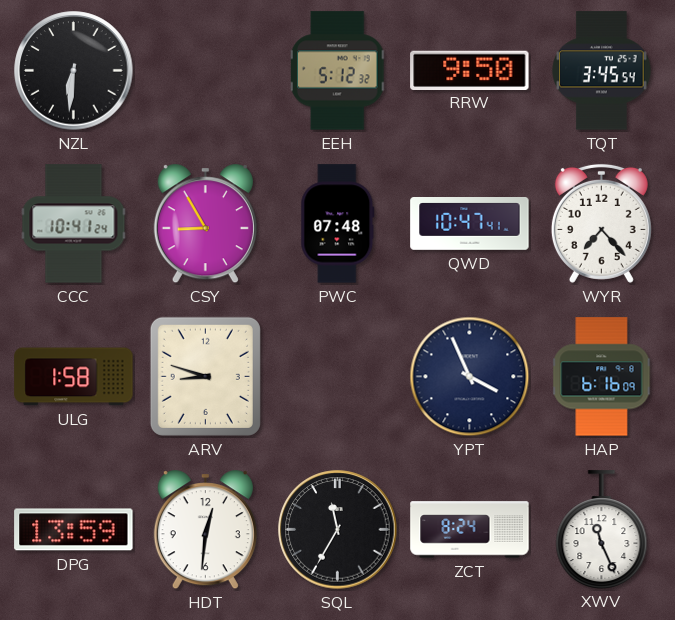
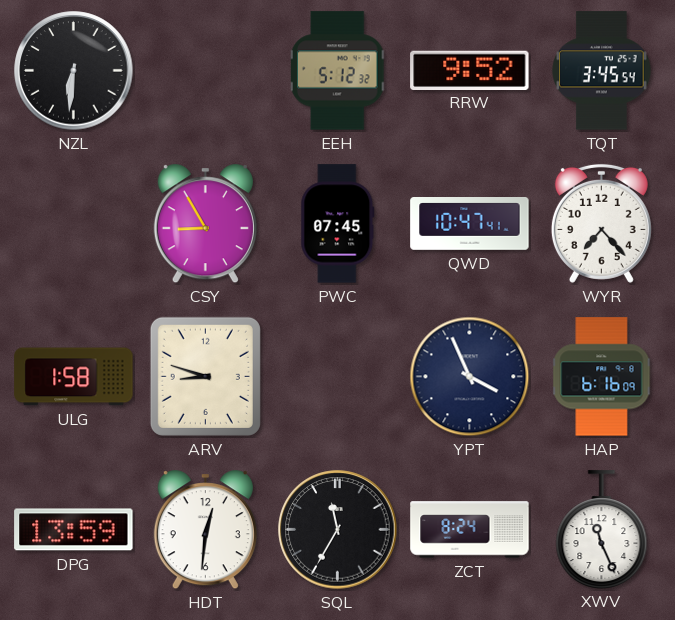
RRW: 9:50 -> 9:52 (470, 70)
CCC: 10:41 -> none (74, 224)
PWC: 07:48 -> 07:45 (338, 224)
